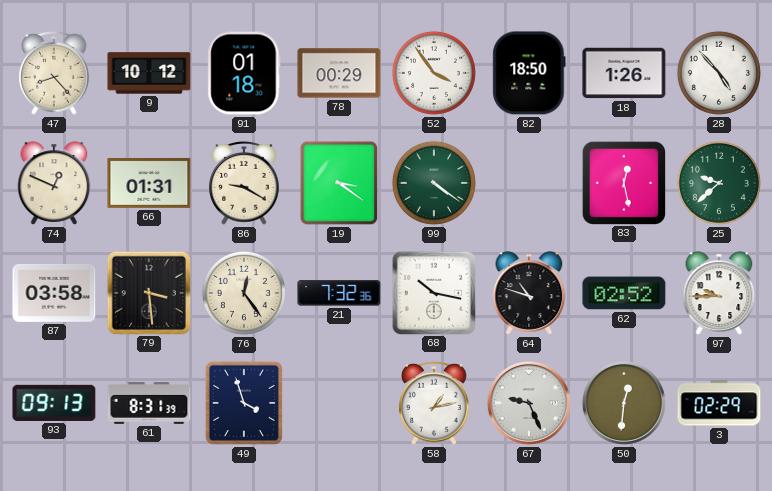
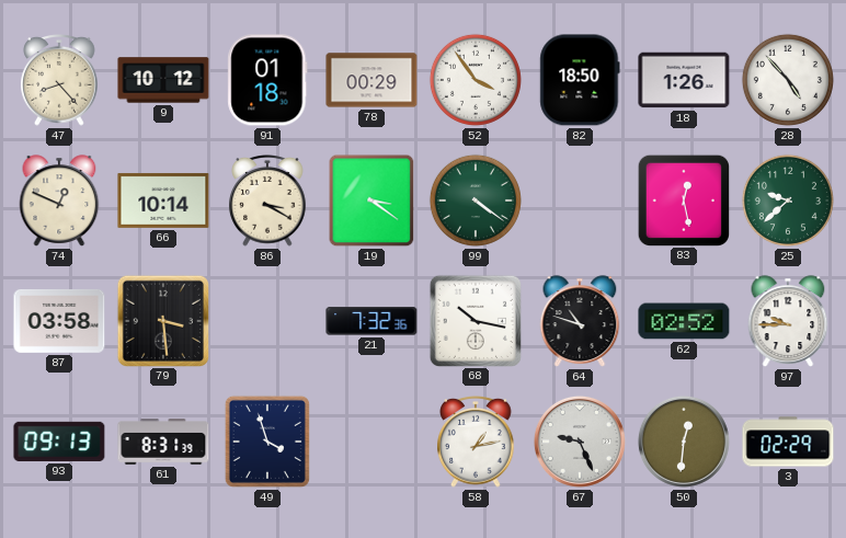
66: 01:31 -> 10:14 (163, 201)
86: 9:20 -> 3:20 (267, 202)
76: 12:24 -> none (244, 293)
